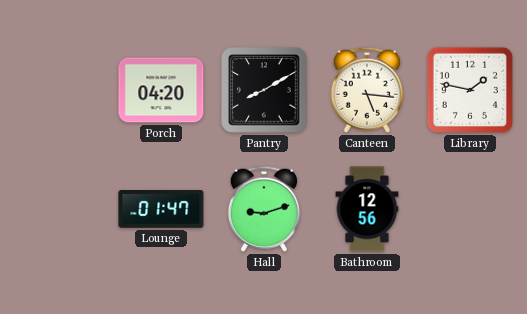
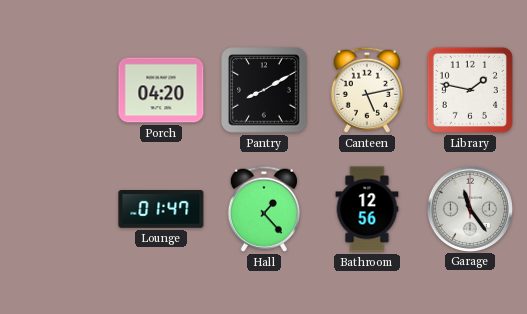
Canteen: 5:16 -> 5:13 (367, 90)
Hall: 9:12 -> 1:23 (264, 209)
Garage: none -> 11:24 (469, 208)
